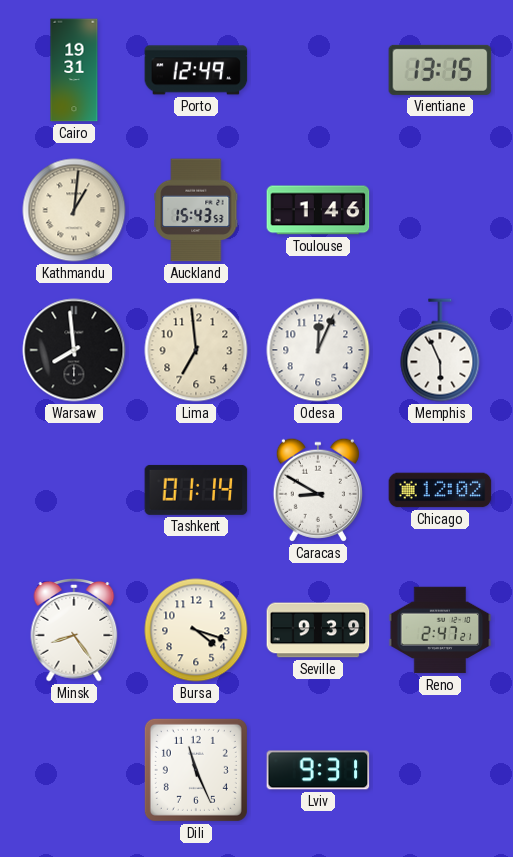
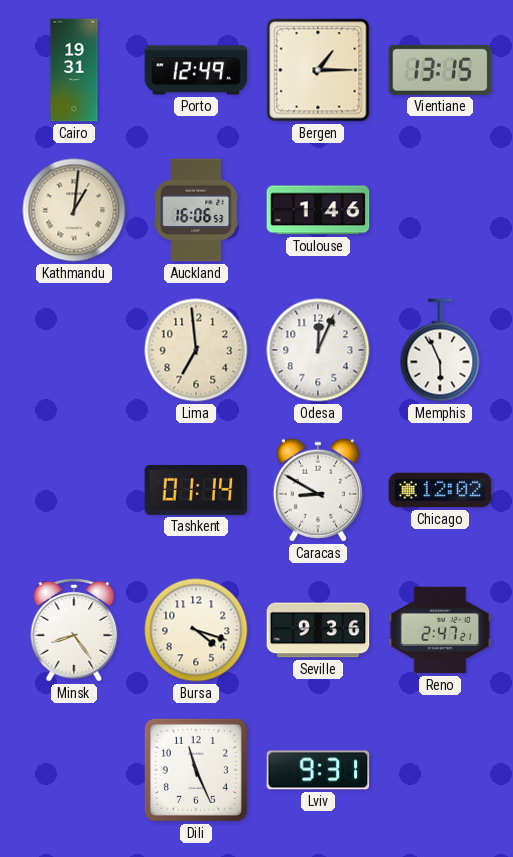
Bergen: none -> 1:15 (318, 70)
Auckland: 15:43 -> 16:06 (196, 210)
Warsaw: 7:59 -> none (74, 350)
Seville: 9:39 -> 9:36 (318, 630)
